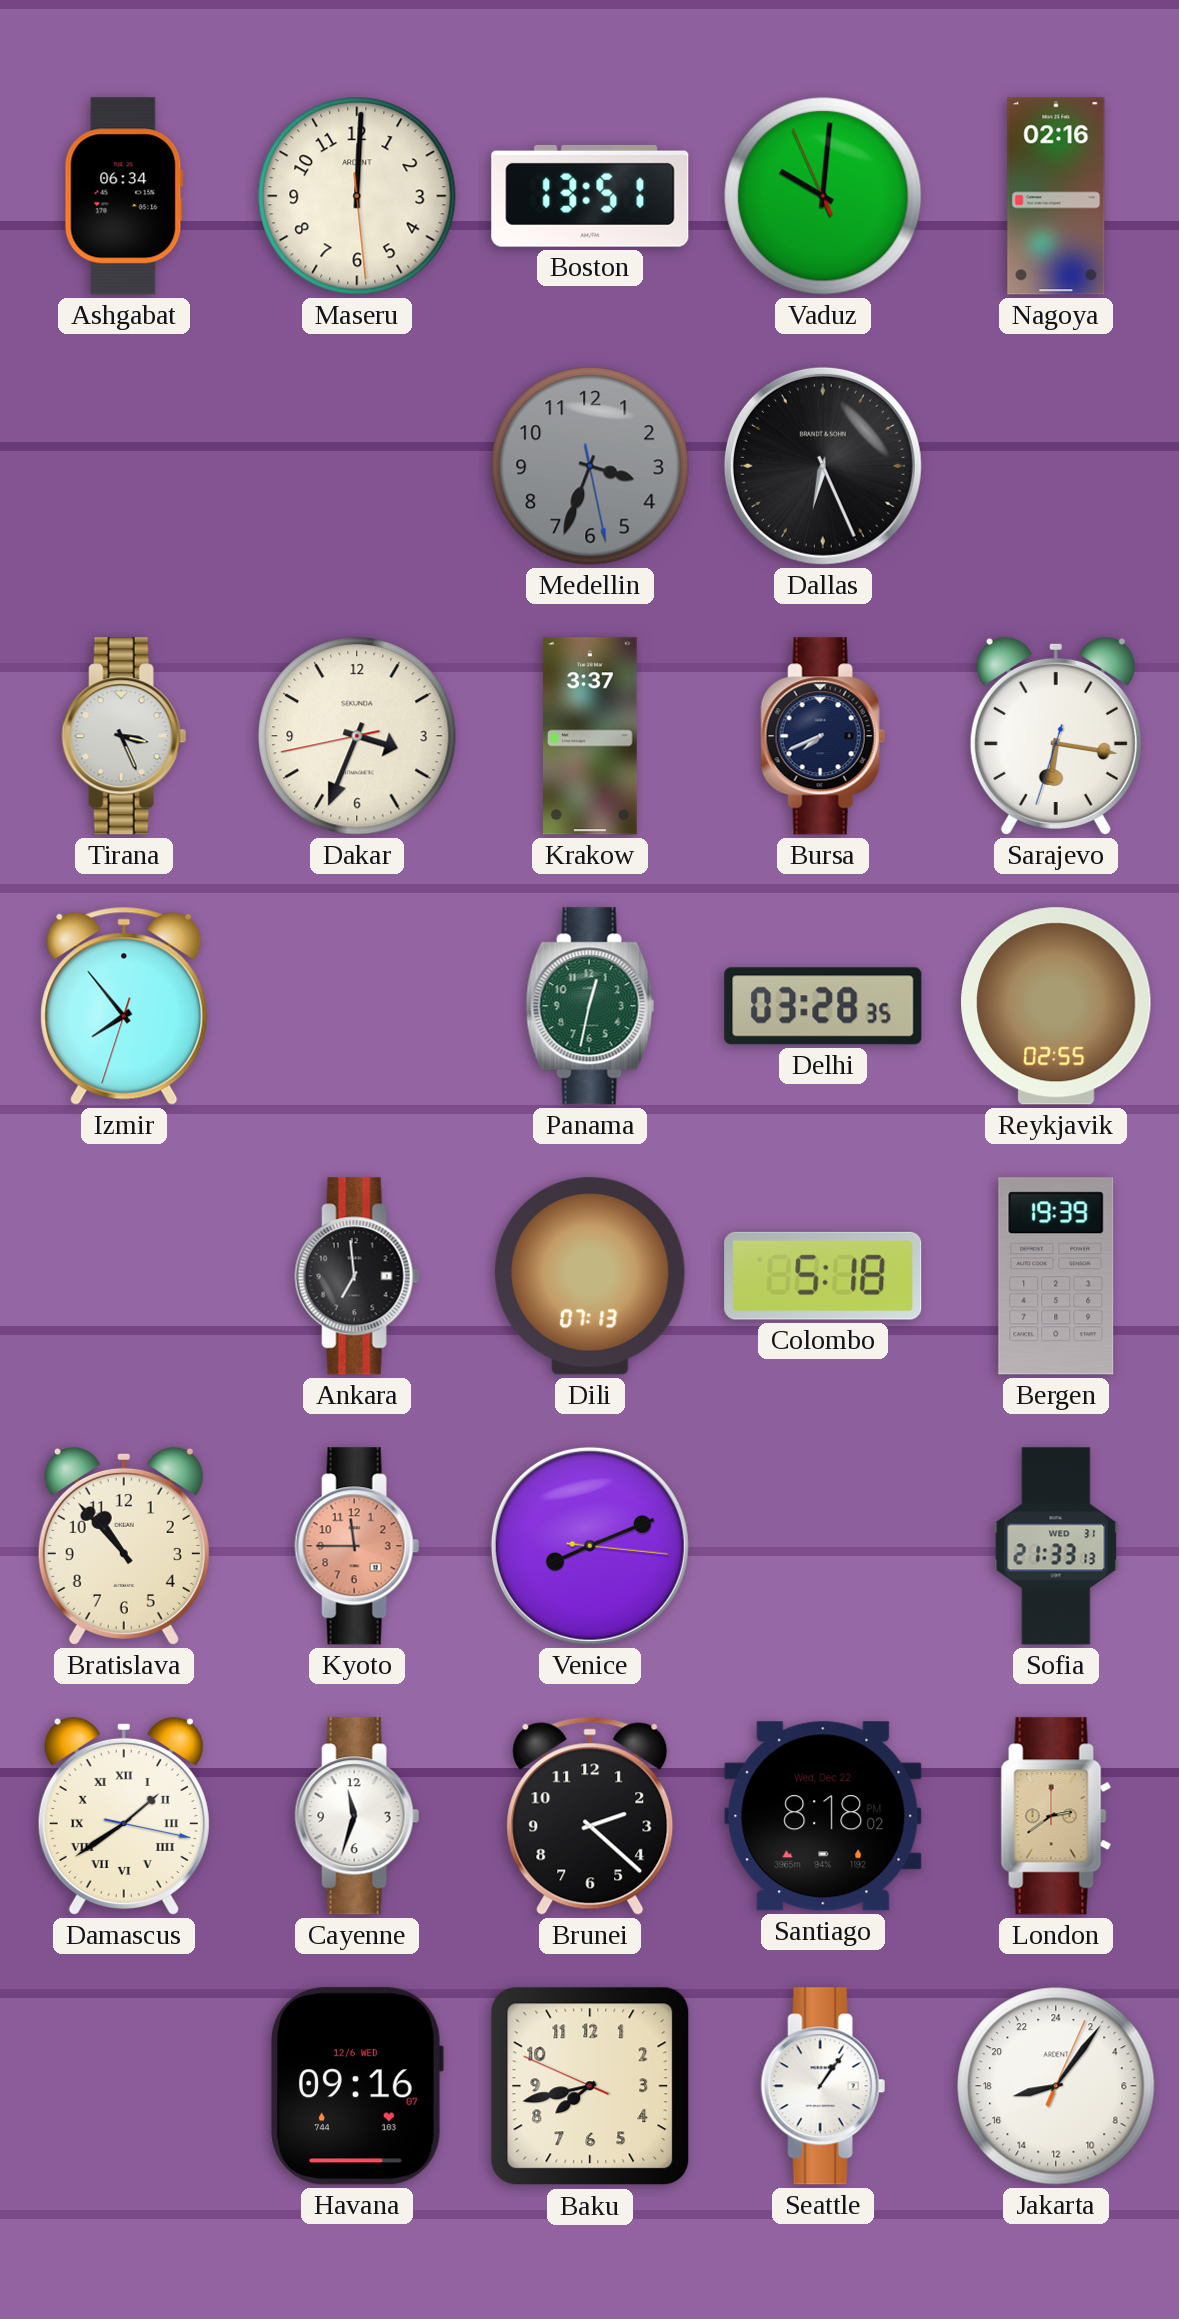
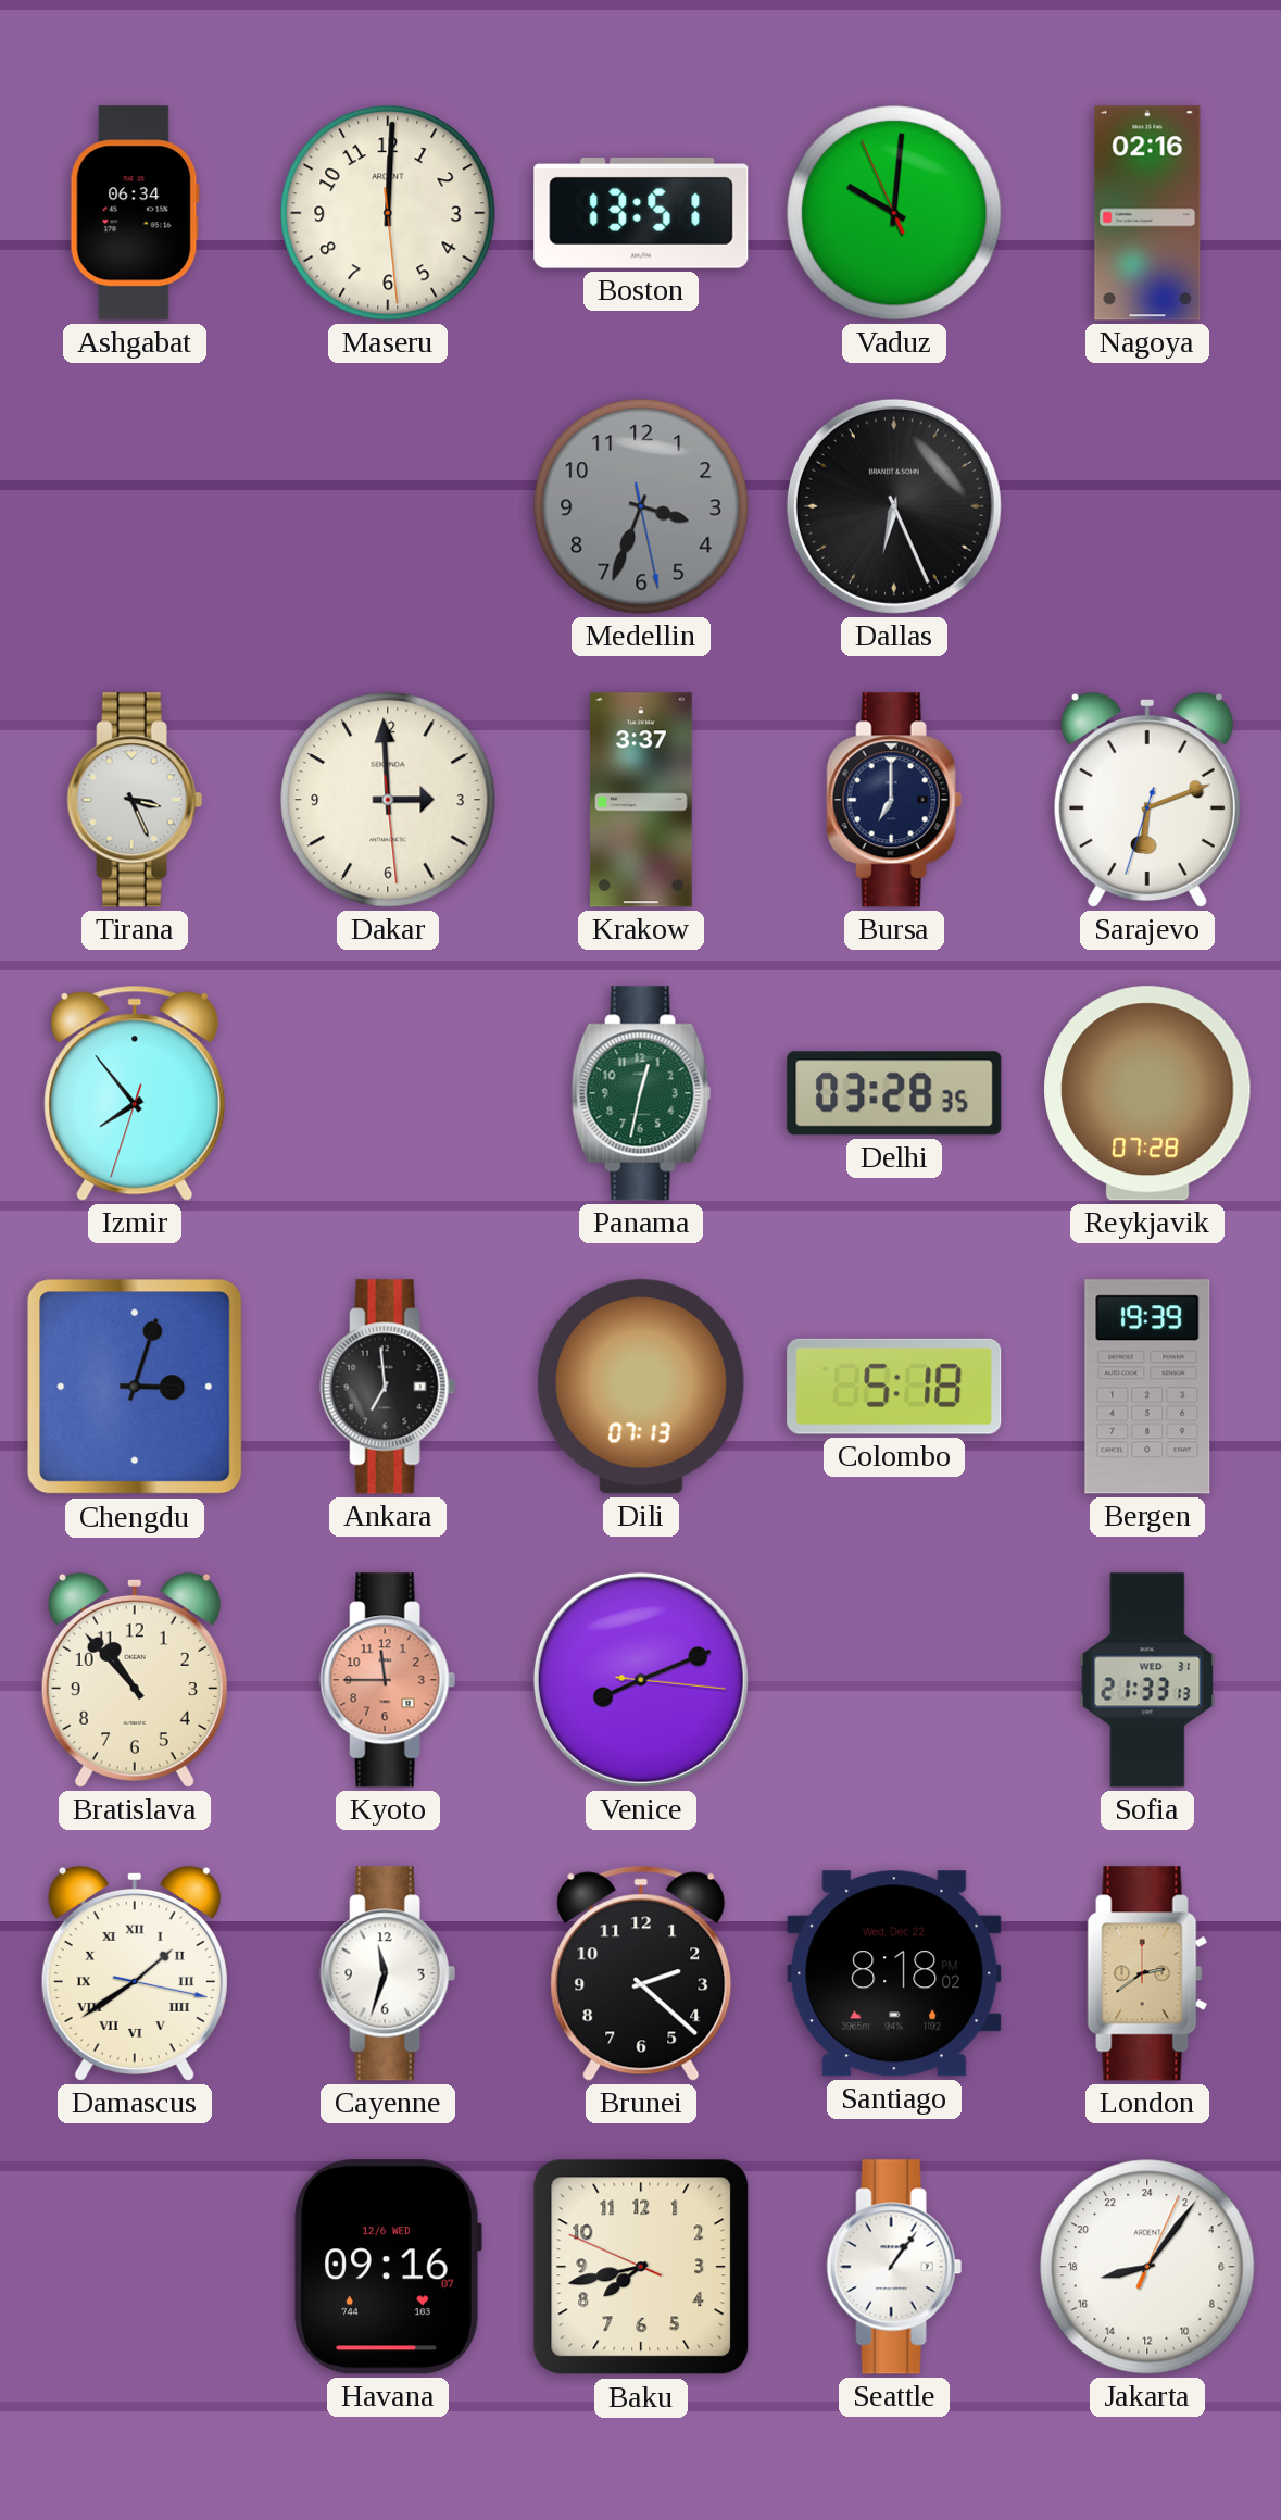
Dakar: 3:33 -> 2:59 (388, 800)
Bursa: 7:41 -> 7:00 (894, 800)
Sarajevo: 6:16 -> 6:11 (1147, 800)
Reykjavik: 02:55 -> 07:28 (1148, 1093)
Chengdu: none -> 3:03 (135, 1387)
